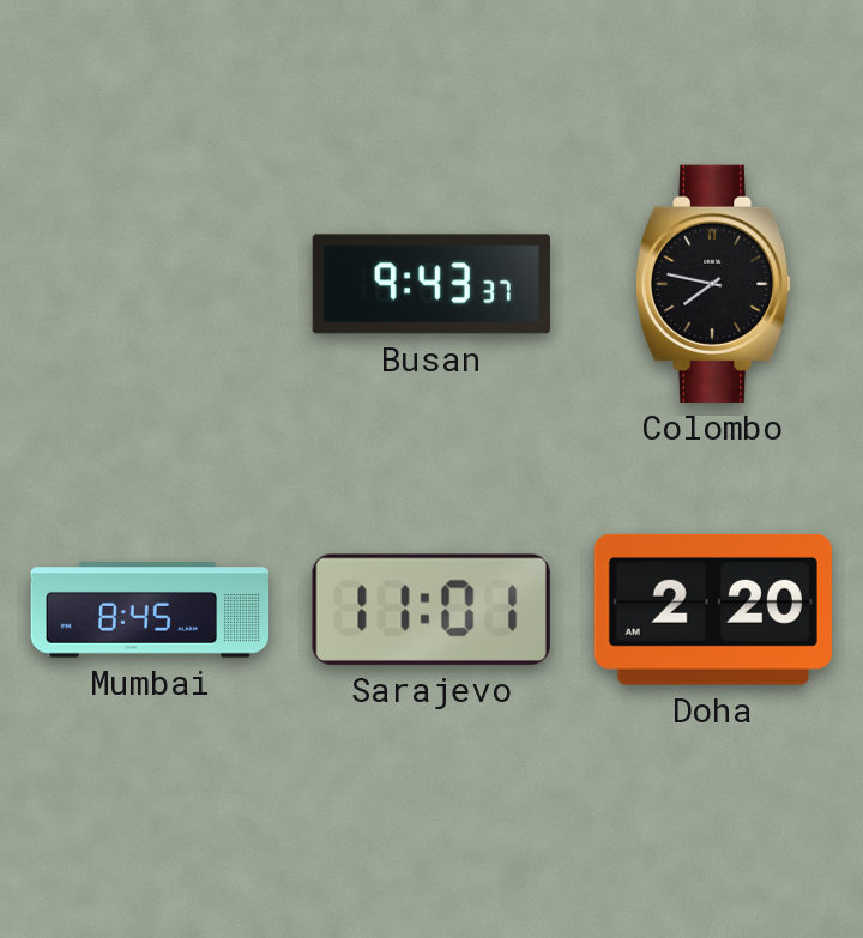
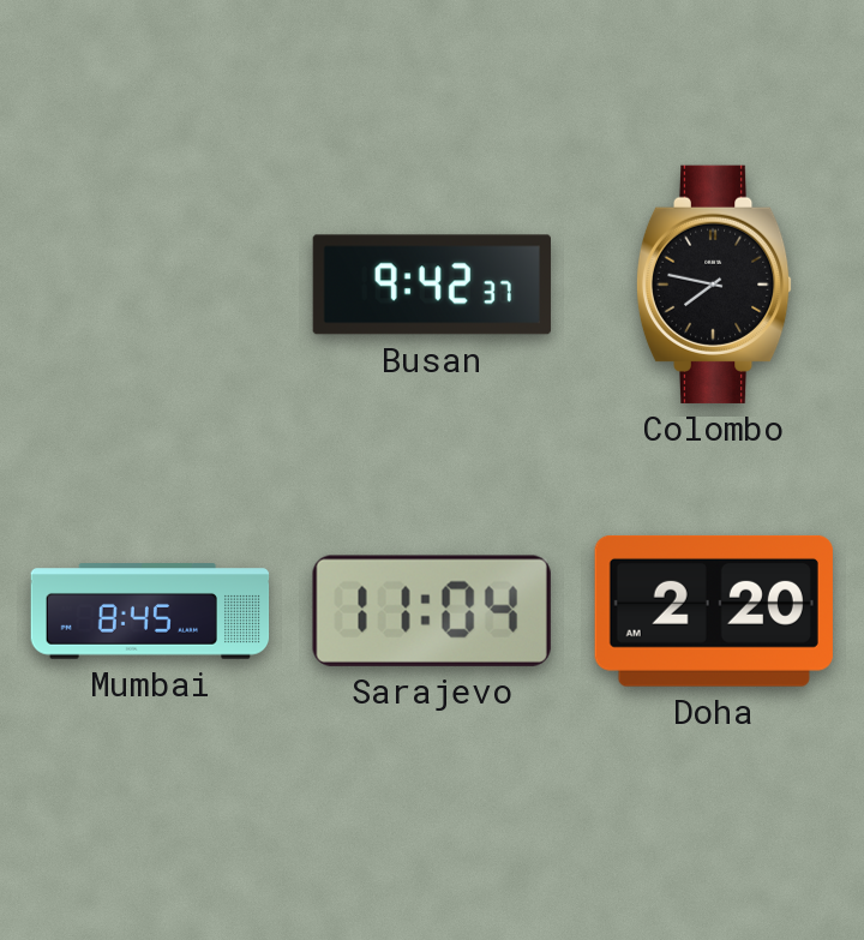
Busan: 9:43 -> 9:42 (432, 285)
Sarajevo: 11:01 -> 11:04 (432, 611)
